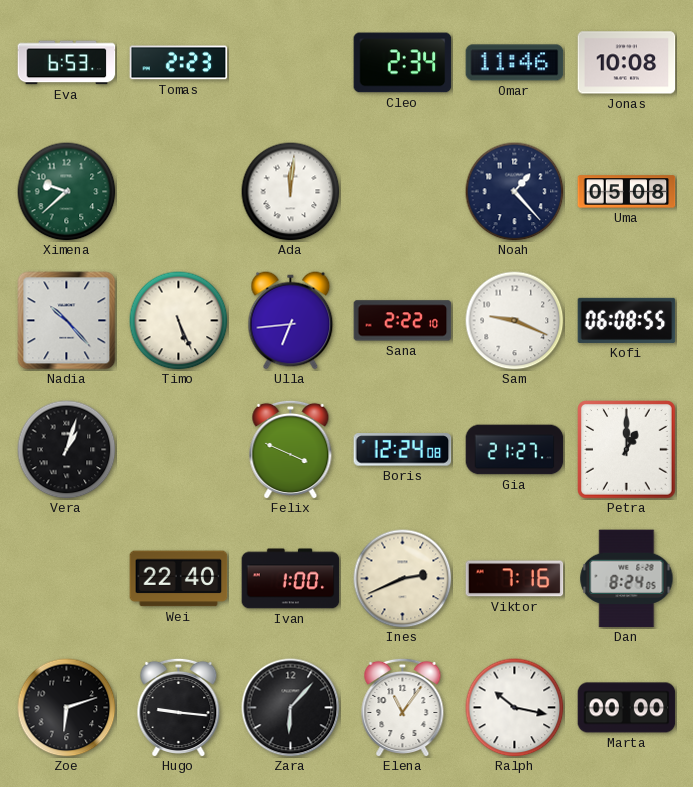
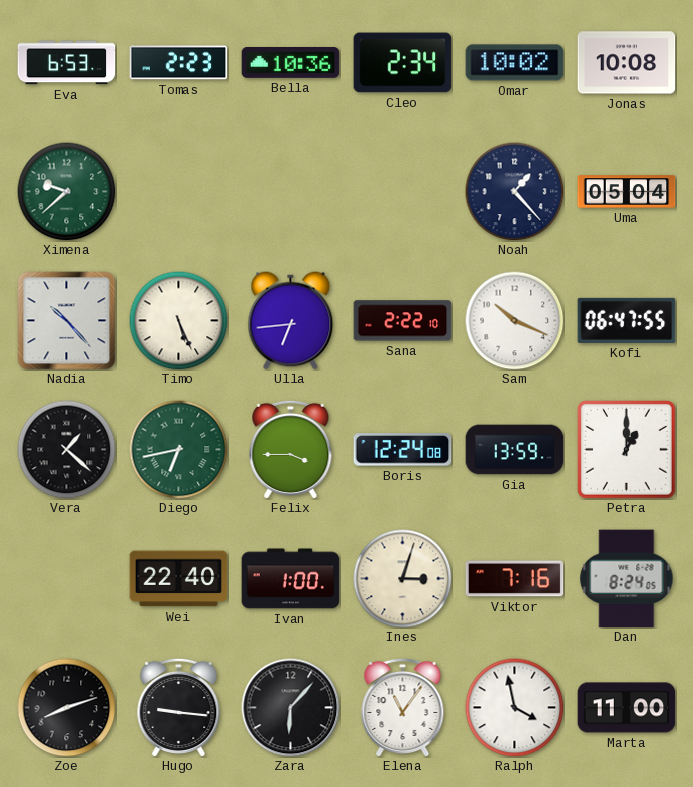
Bella: none -> 10:36 (291, 63)
Omar: 11:46 -> 10:02 (515, 63)
Ada: 12:01 -> none (291, 192)
Uma: 05:08 -> 05:04 (627, 192)
Sam: 9:19 -> 10:19 (515, 321)
Kofi: 06:08 -> 06:47 (627, 320)
Vera: 1:03 -> 1:22 (67, 450)
Diego: none -> 6:43 (179, 450)
Felix: 3:49 -> 3:45 (291, 449)
Gia: 21:27 -> 13:59 (515, 450)
Ines: 2:41 -> 3:03 (403, 579)
Zoe: 6:12 -> 8:12 (67, 708)
Ralph: 10:17 -> 3:58 (515, 708)
Marta: 00:00 -> 11:00 (627, 708)
